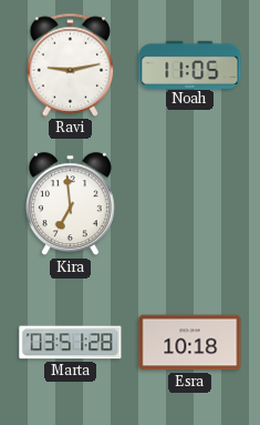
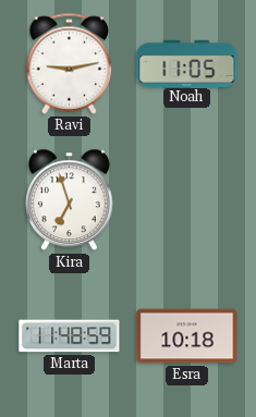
Kira: 6:59 -> 6:57 (69, 200)
Marta: 03:51 -> 11:48 (70, 336)
